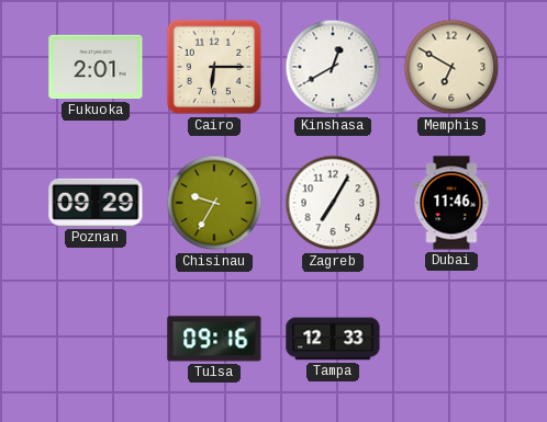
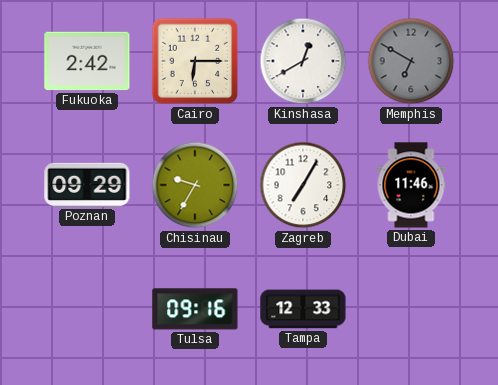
Fukuoka: 2:01 -> 2:42 (87, 61)
Memphis dial: cream -> grey (411, 61)
